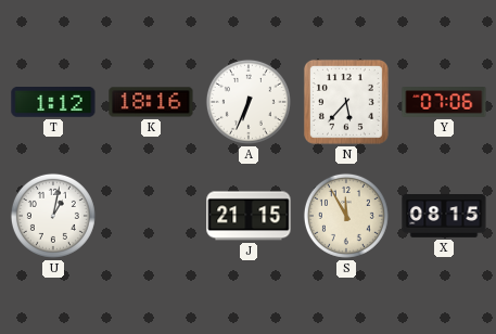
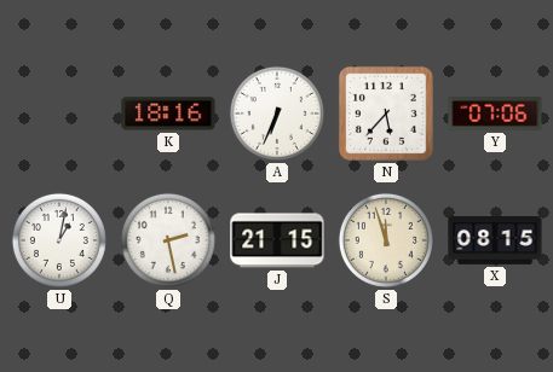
T: 1:12 -> none (53, 103)
Q: none -> 2:28 (168, 240)
S: 11:55 -> 11:57 (386, 240)
